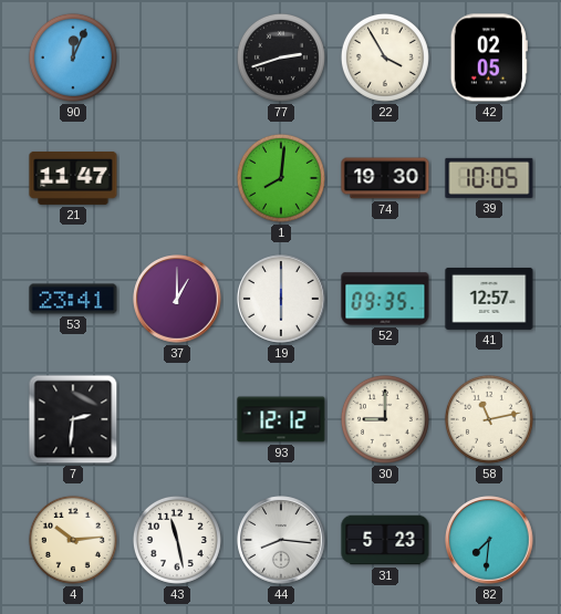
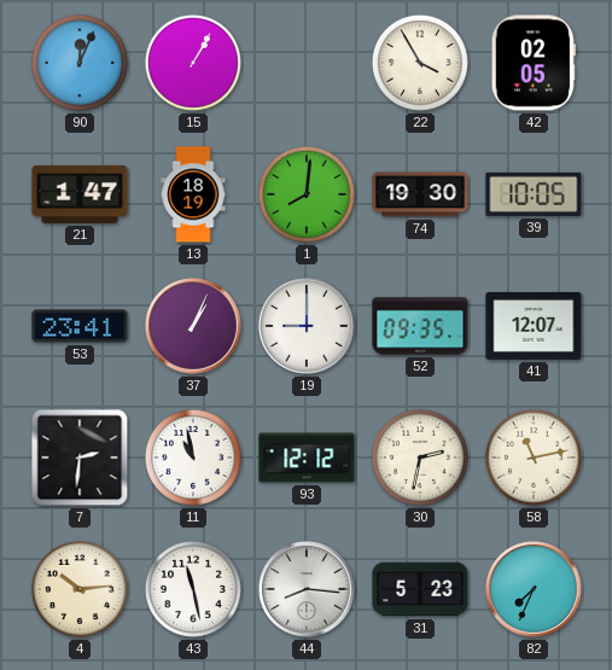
15: none -> 1:05 (193, 63)
77: 2:42 -> none (281, 58)
21: 11:47 -> 1:47 (80, 194)
13: none -> 18:19 (193, 194)
37: 1:00 -> 1:04 (193, 326)
19: 6:00 -> 9:00 (307, 326)
41: 12:57 -> 12:07 (534, 326)
11: none -> 10:58 (193, 458)
30: 9:00 -> 2:32 (420, 458)
82: 7:31 -> 7:34 (534, 589)
